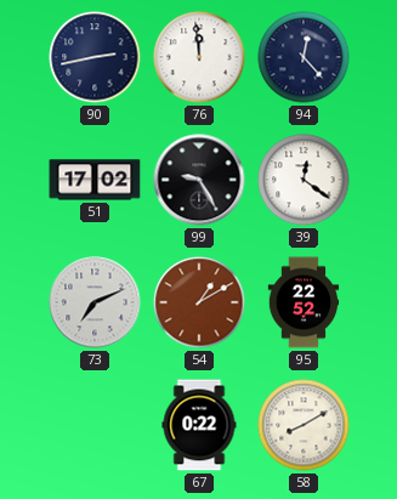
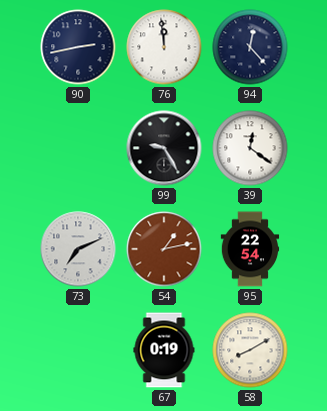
51: 17:02 -> none (95, 180)
54: 1:10 -> 1:13 (164, 249)
95: 22:52 -> 22:54 (250, 249)
67: 0:22 -> 0:19 (164, 350)
